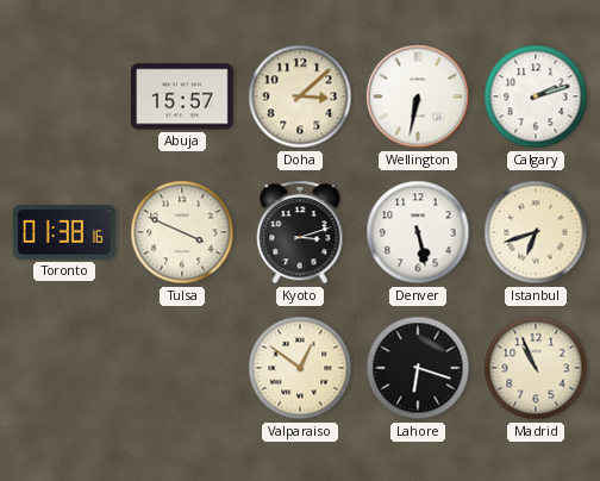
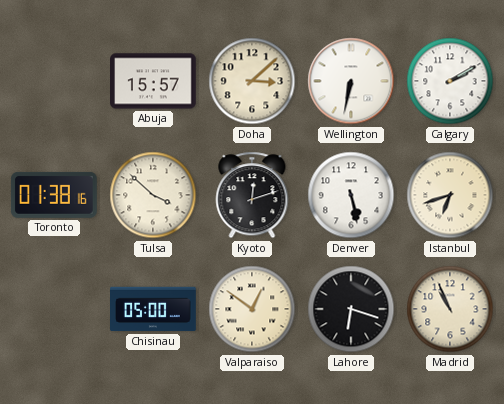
Calgary: 2:12 -> 2:10 (450, 81)
Tulsa: 3:49 -> 3:52 (153, 195)
Kyoto: 3:12 -> 12:12 (252, 195)
Chisinau: none -> 05:00 (153, 309)
